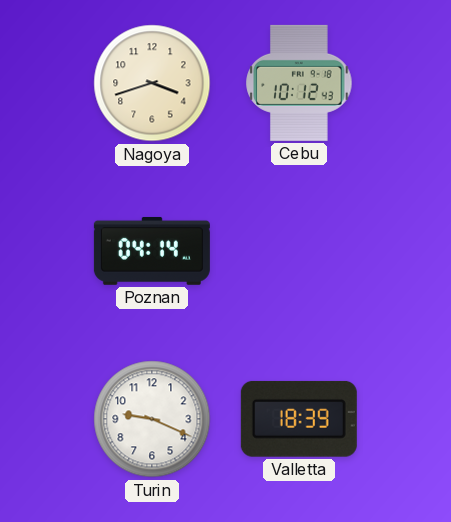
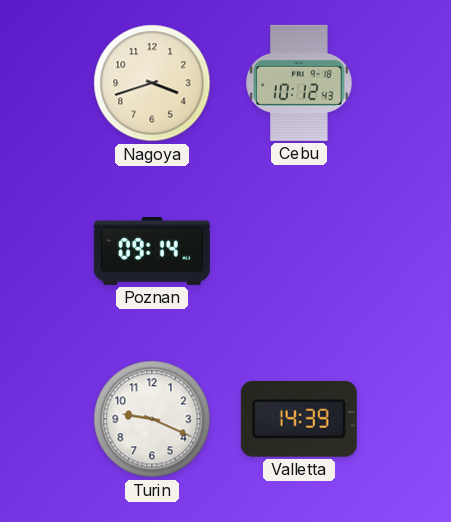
Poznan: 04:14 -> 09:14 (152, 251)
Valletta: 18:39 -> 14:39 (299, 419)
